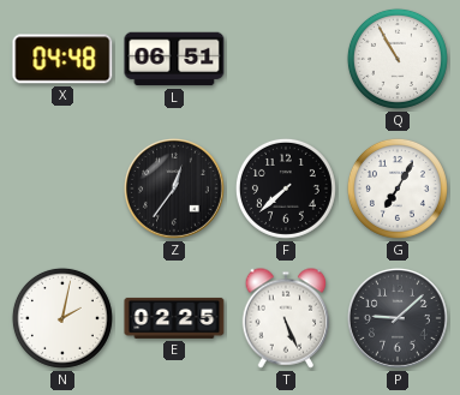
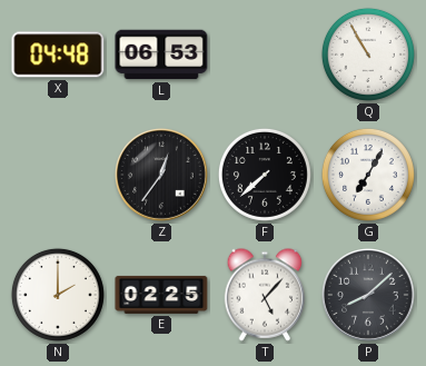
L: 06:51 -> 06:53 (161, 55)
N: 2:02 -> 2:00 (58, 295)
T: 5:26 -> 5:07 (265, 295)
P: 9:08 -> 8:08 (369, 296)
